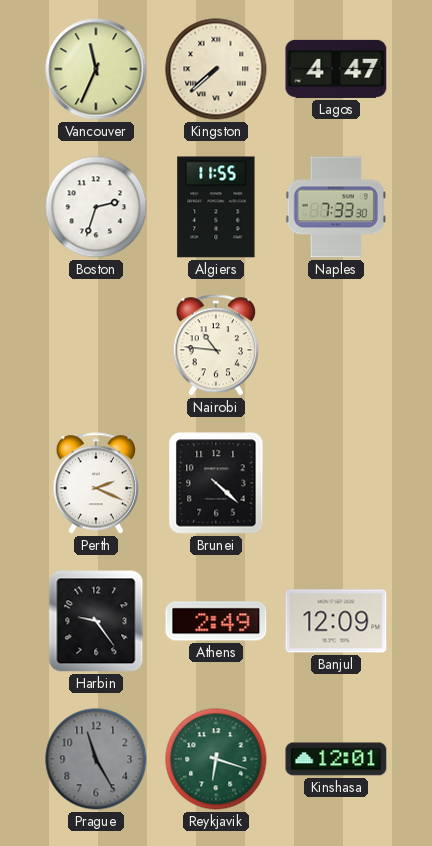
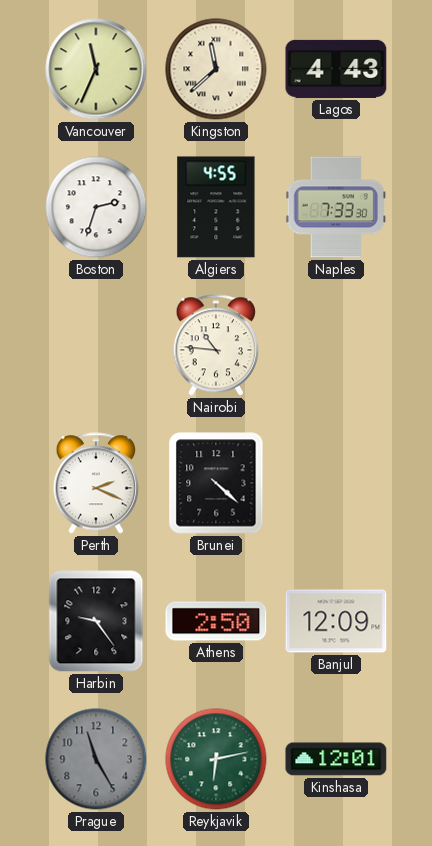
Kingston: 7:38 -> 11:38 (216, 69)
Lagos: 4:47 -> 4:43 (336, 69)
Algiers: 11:55 -> 4:55 (216, 207)
Athens: 2:49 -> 2:50 (216, 621)
Reykjavik: 6:18 -> 6:13 (216, 759)
